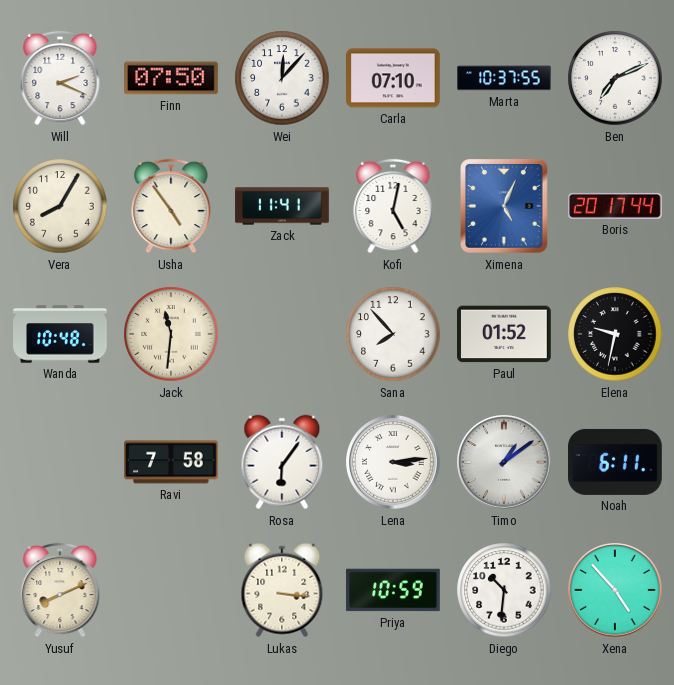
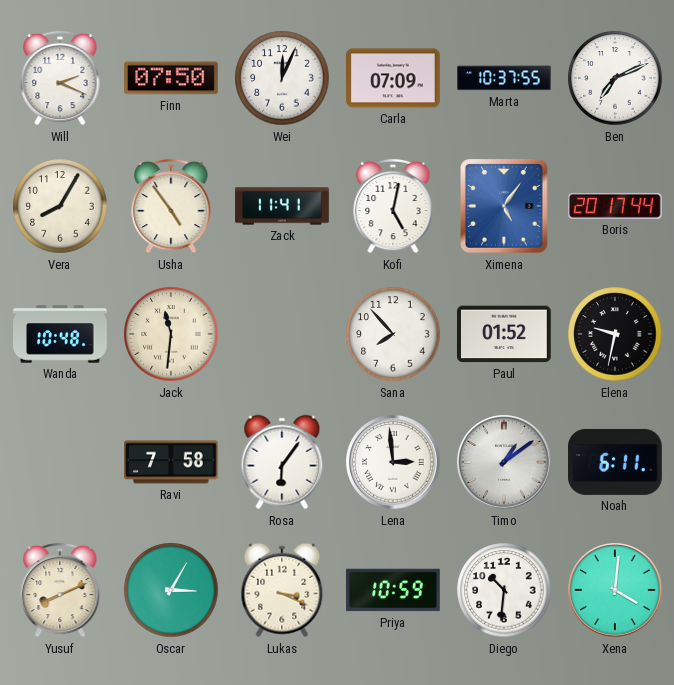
Wei: 12:07 -> 12:04 (282, 78)
Carla: 07:10 -> 07:09 (394, 78)
Ximena: 5:04 -> 5:06 (505, 206)
Lena: 3:14 -> 2:59 (393, 462)
Oscar: none -> 3:05 (171, 590)
Lukas: 3:16 -> 3:19 (282, 590)
Xena: 4:53 -> 4:01 (615, 590)
